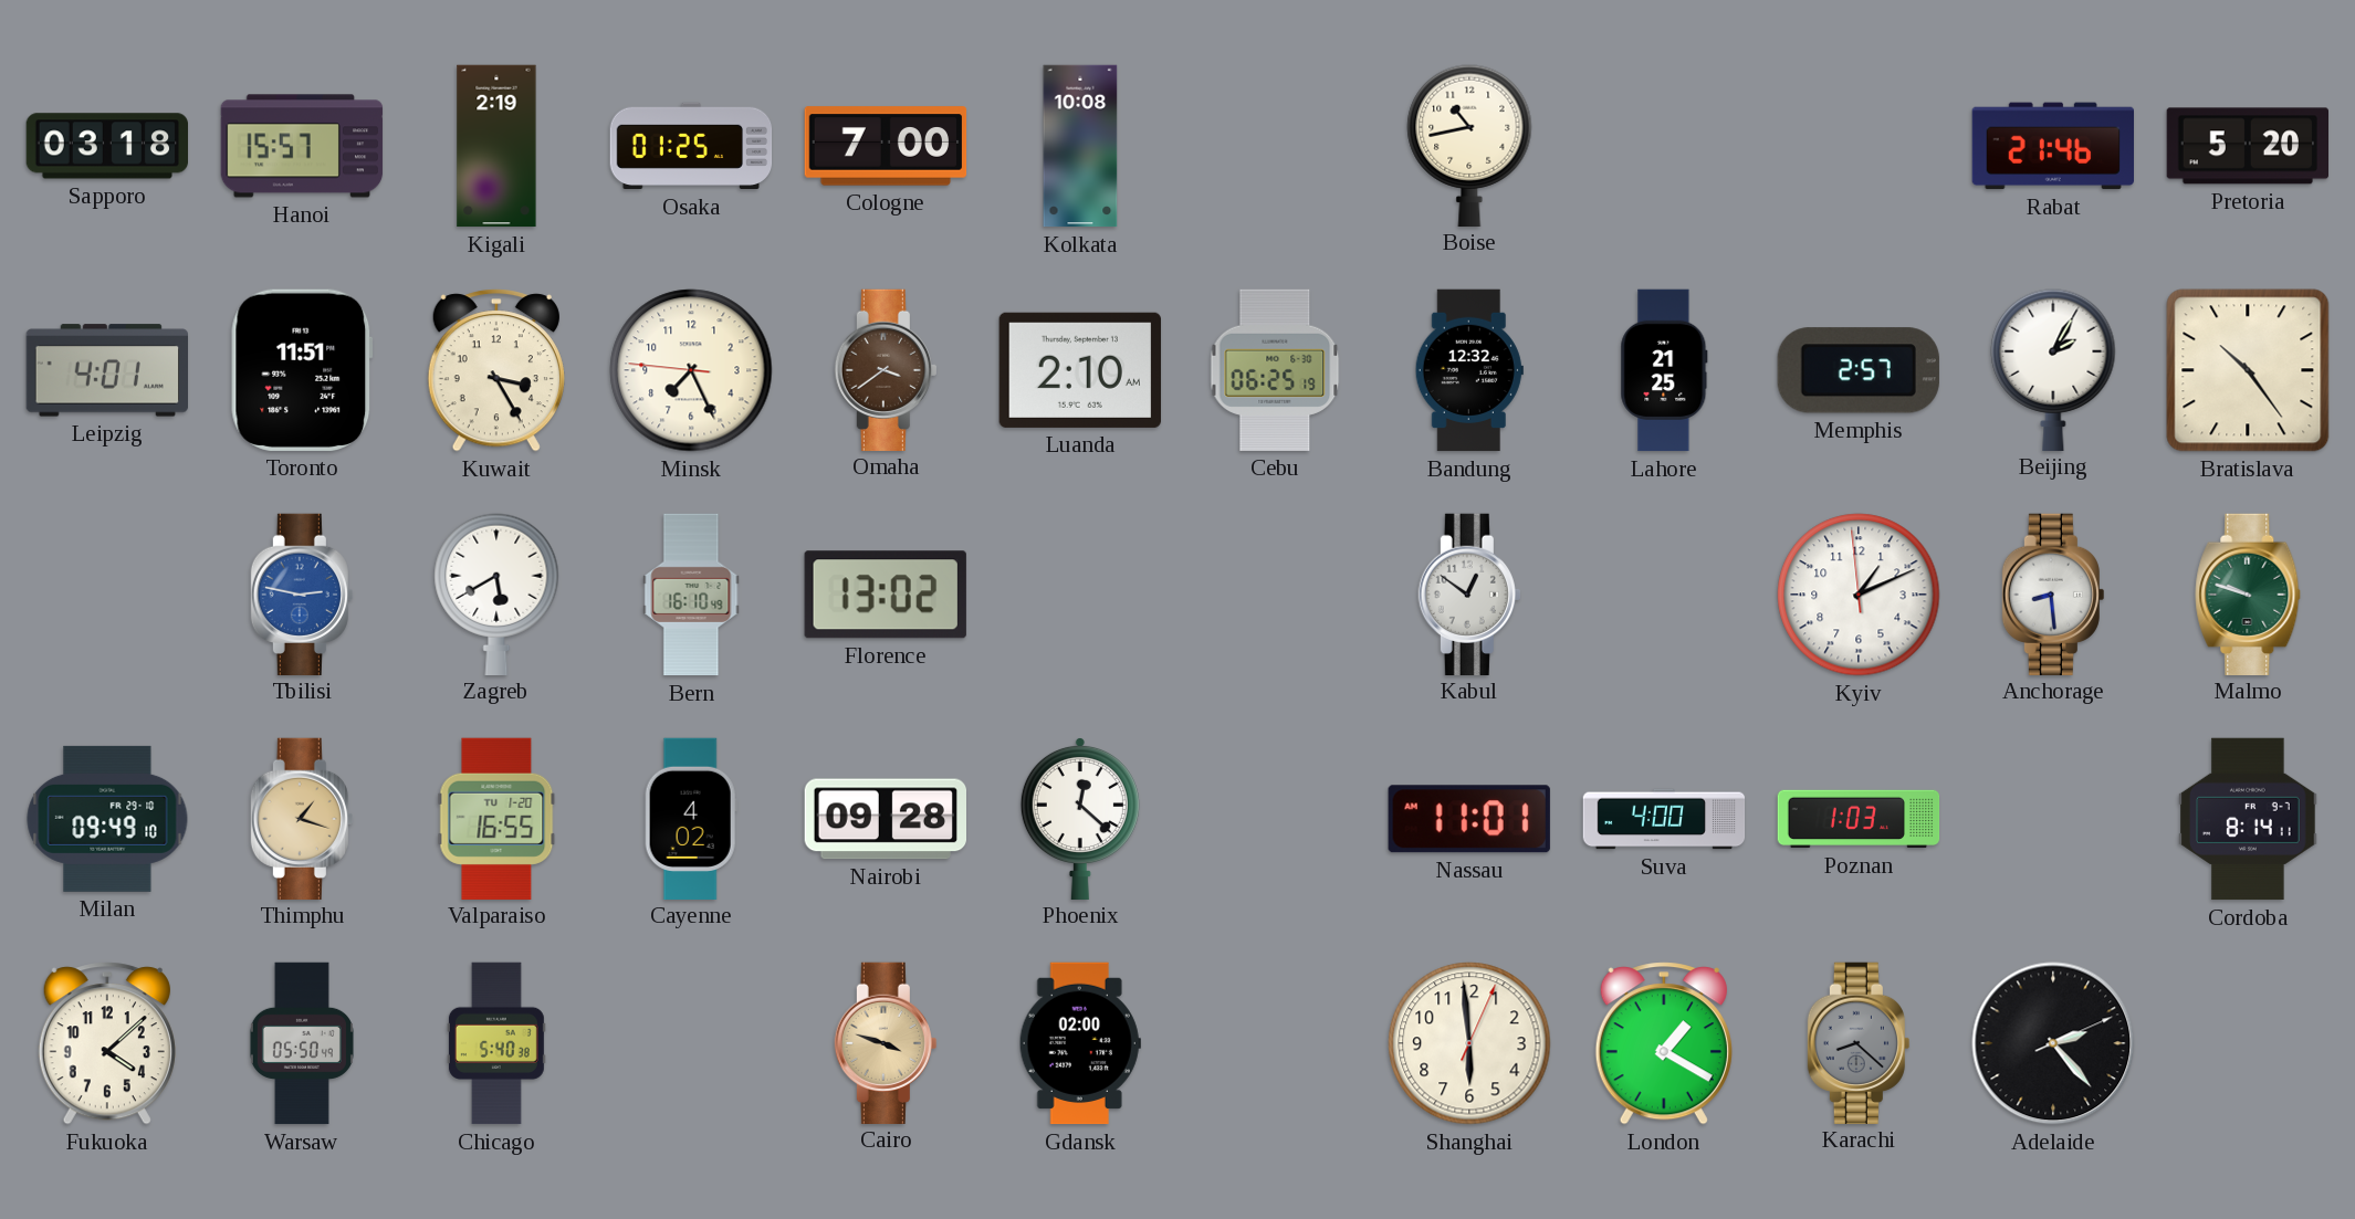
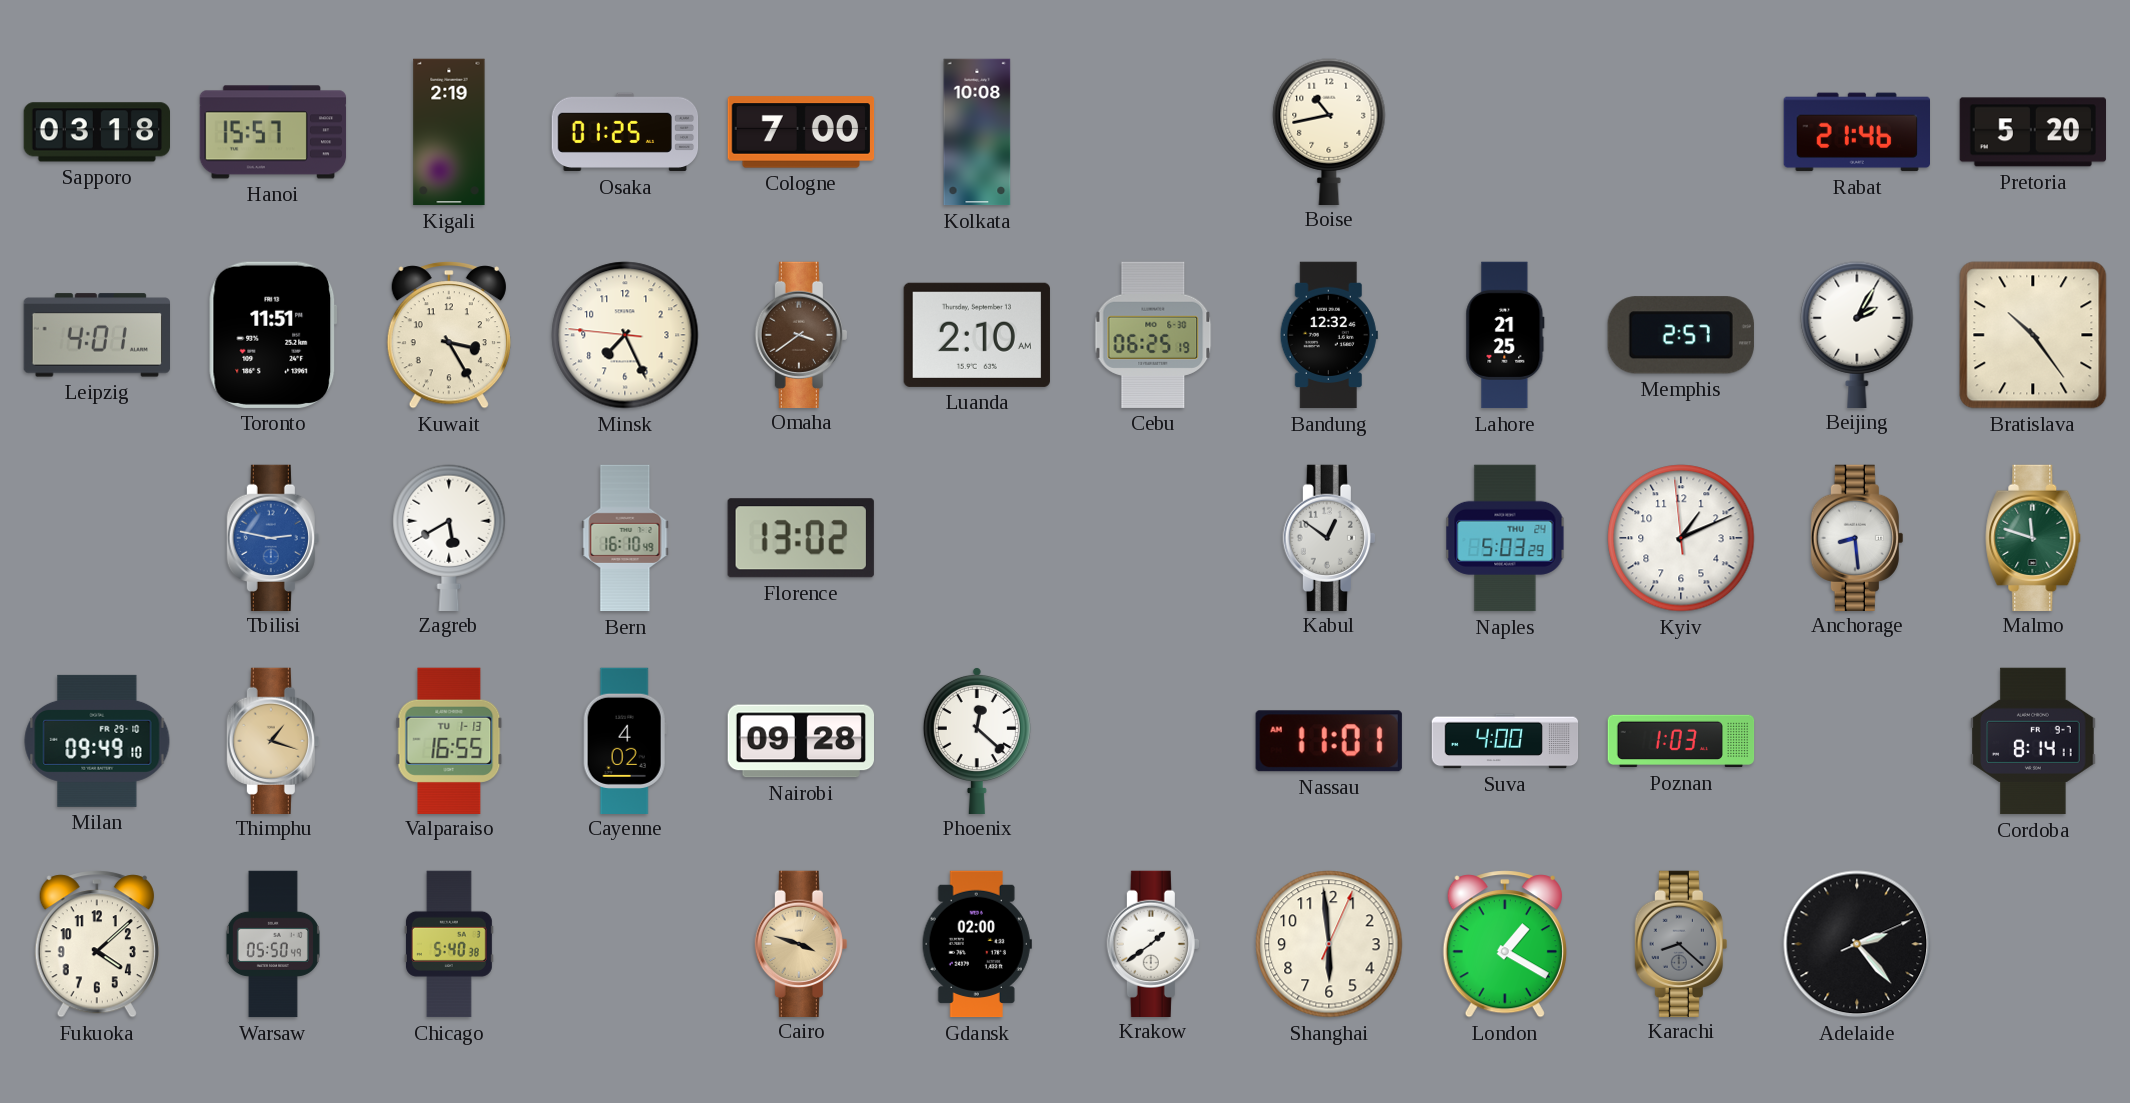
Naples: none -> 5:03 (1505, 538)
Malmo: 9:48 -> 11:48 (2033, 537)
Valparaiso date: TU 1-20 -> TU 1-13 (449, 740)
Krakow: none -> 1:39 (1153, 943)
